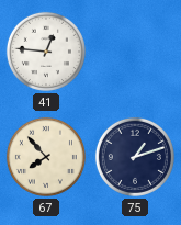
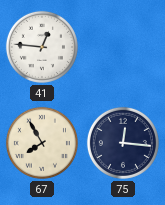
67: 7:53 -> 7:55 (42, 143)
75: 1:12 -> 12:16 (123, 143)
